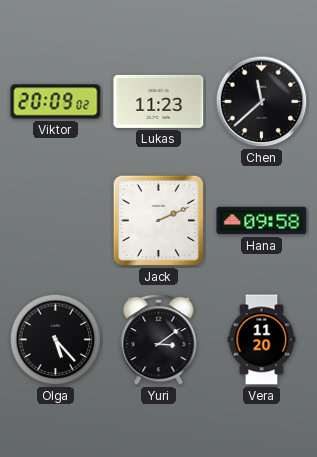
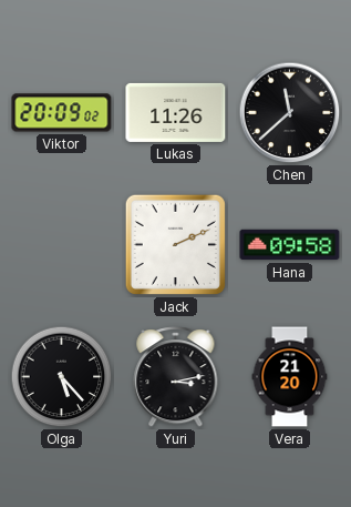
Lukas: 11:23 -> 11:26 (176, 112)
Yuri: 3:09 -> 3:13 (176, 377)
Vera: 11:20 -> 21:20 (290, 377)
